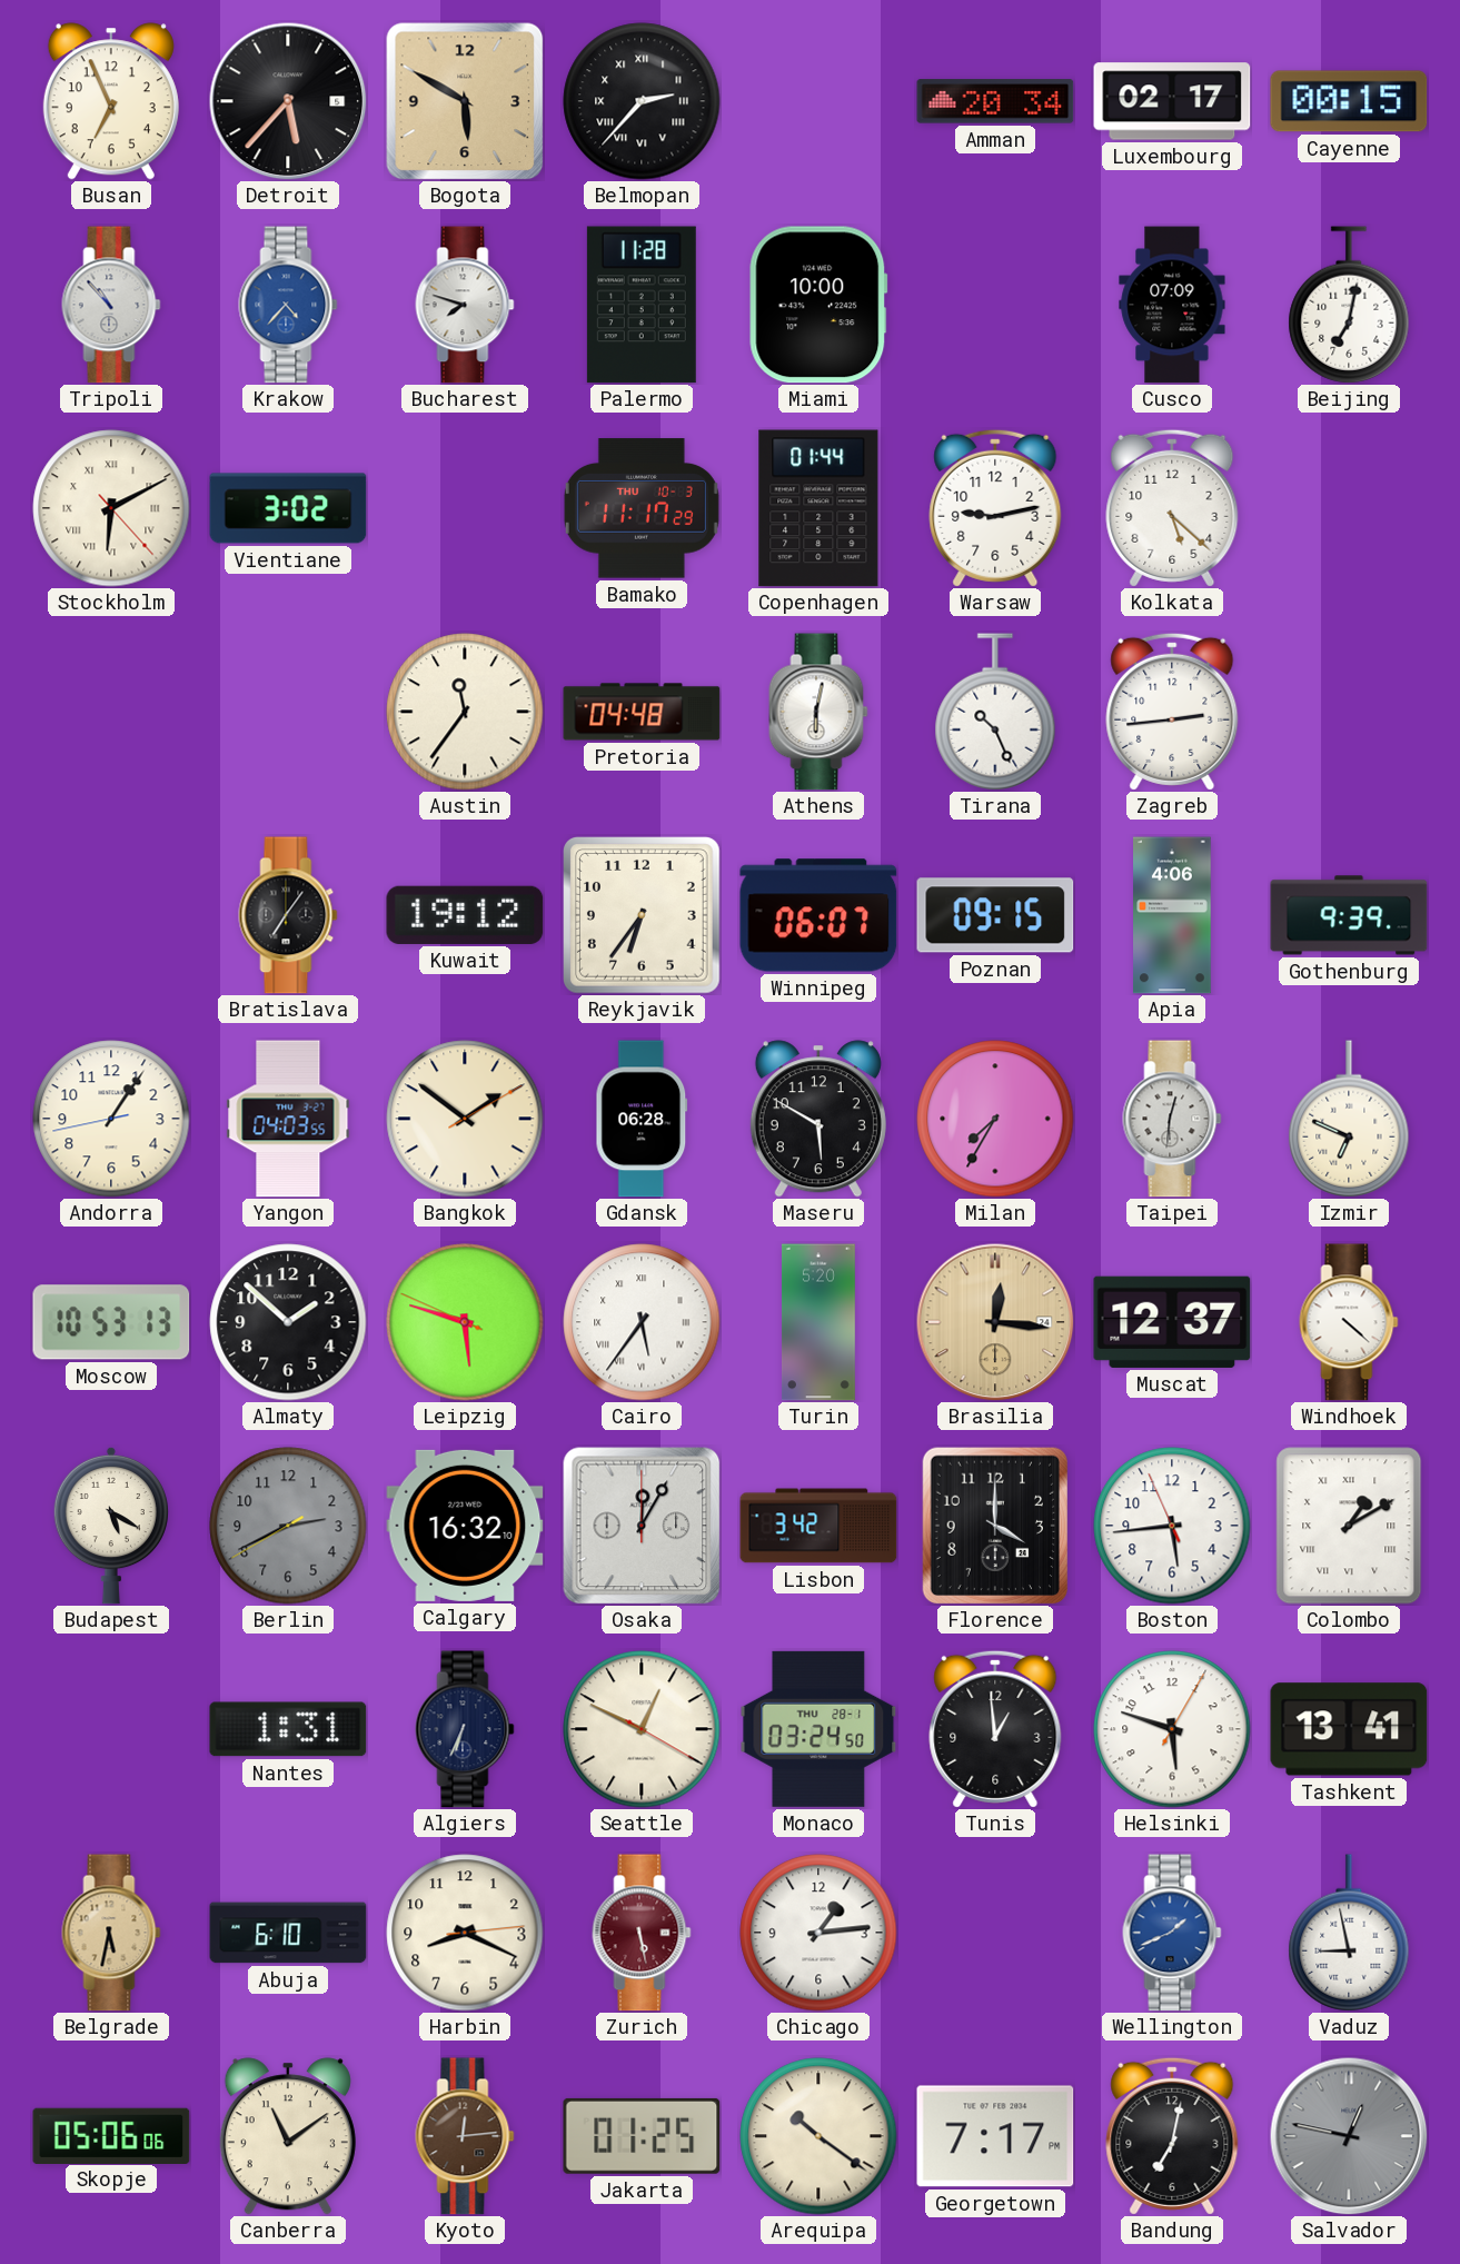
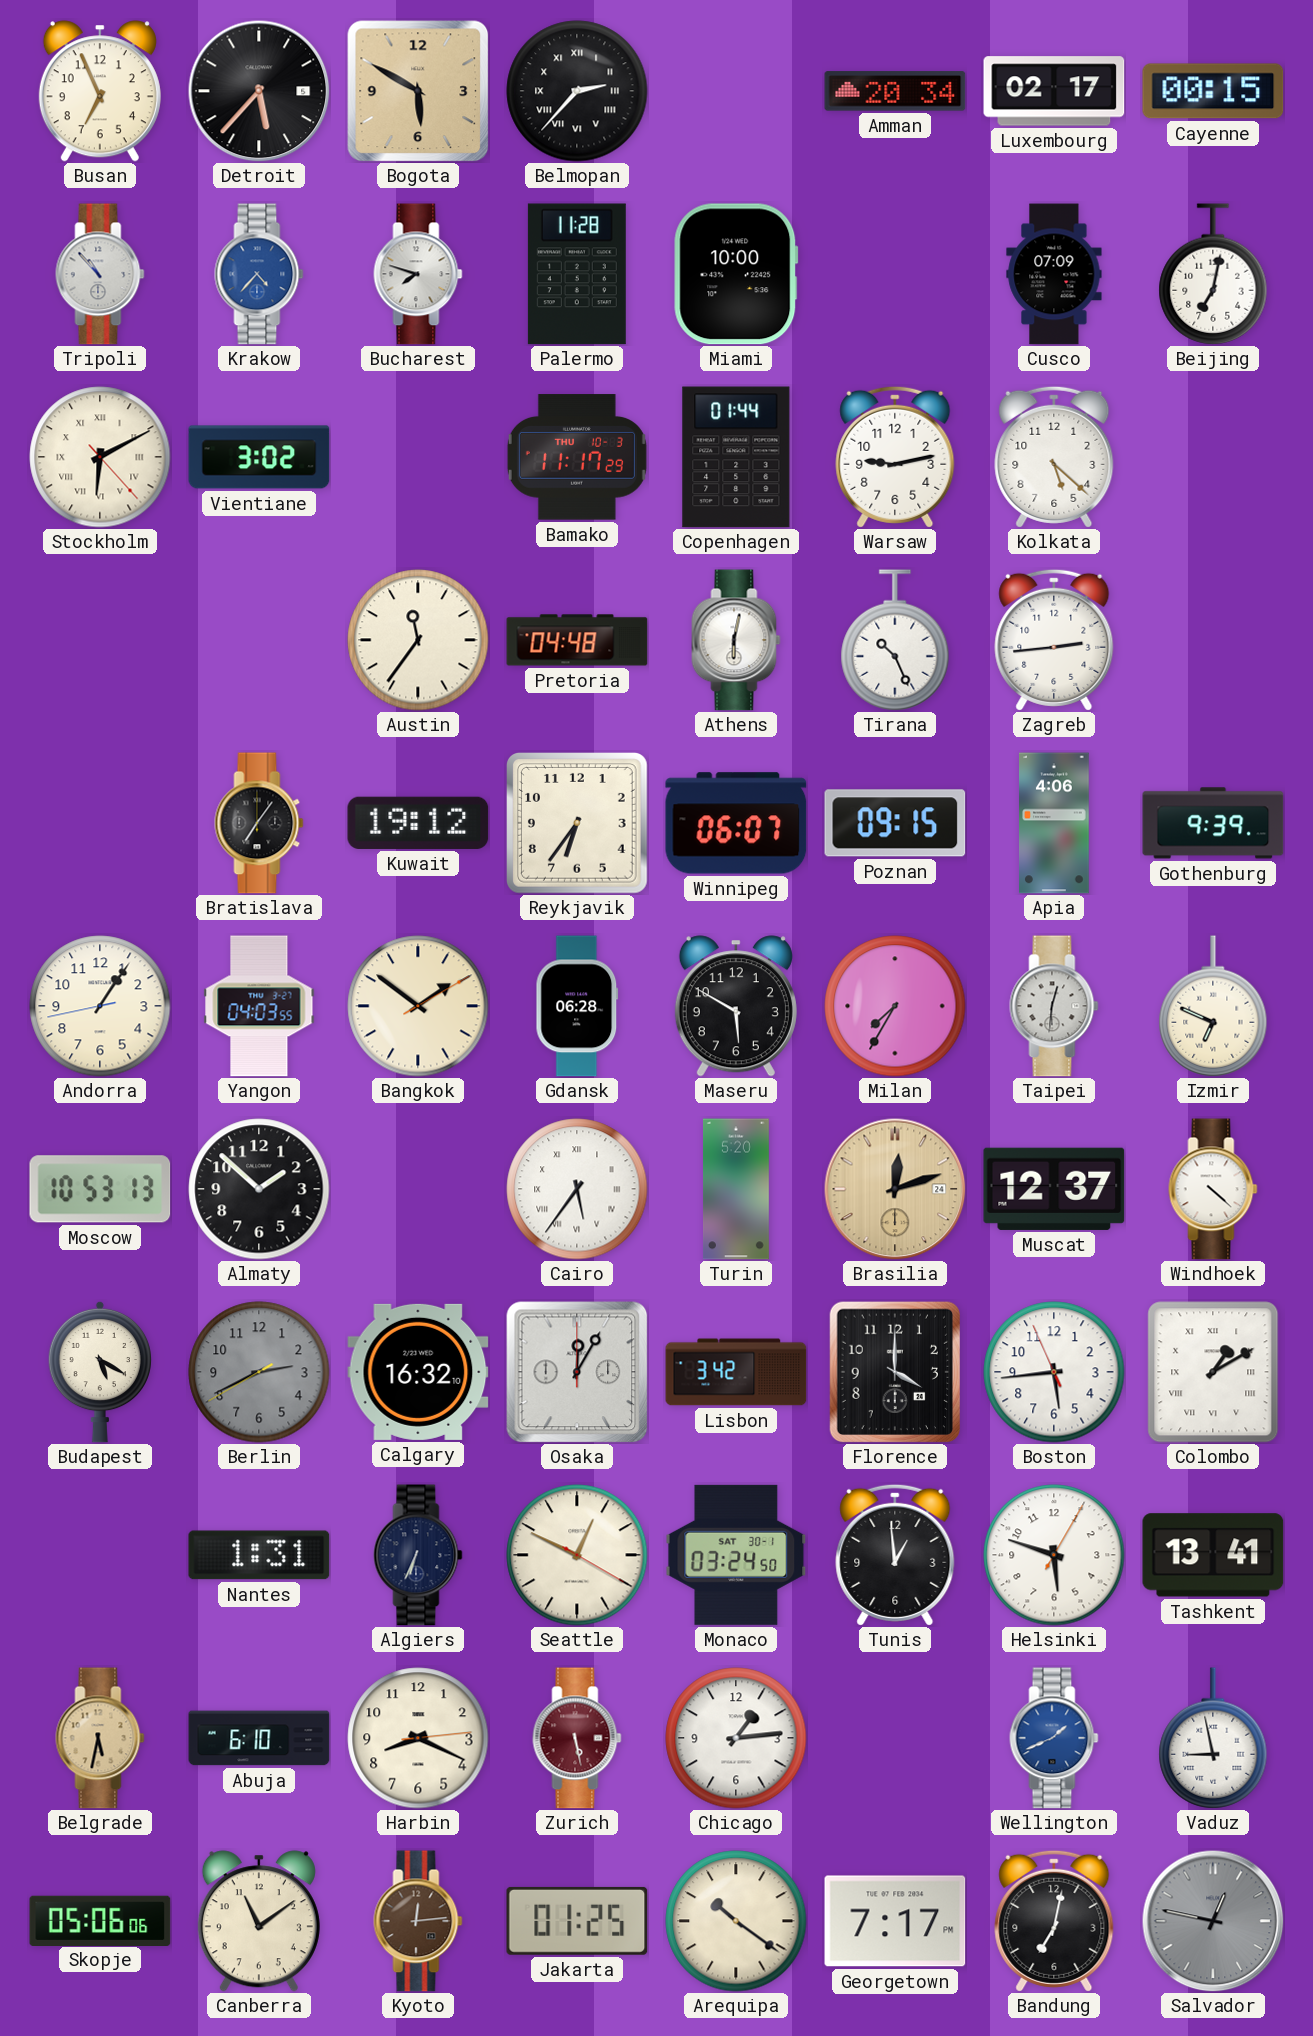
Leipzig: 5:47 -> none (465, 1322)
Brasilia: 12:16 -> 12:12 (895, 1189)
Monaco date: THU 28-1 -> SAT 30-1 (736, 1555)
